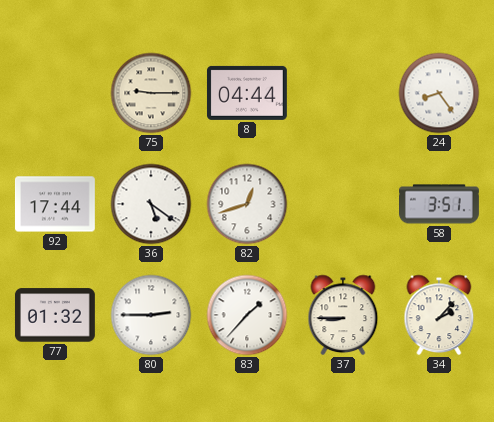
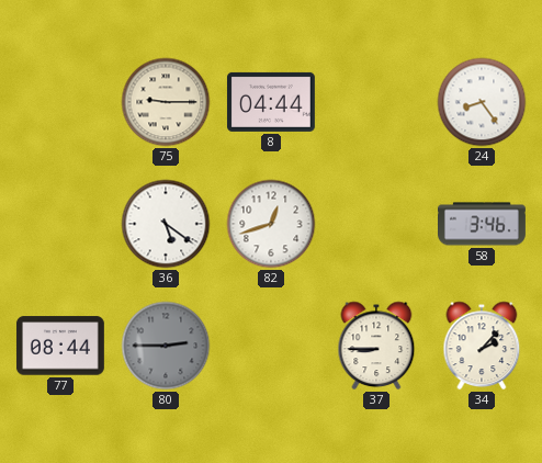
92: 17:44 -> none (55, 204)
58: 3:51 -> 3:46 (483, 224)
77: 01:32 -> 08:44 (60, 346)
80 dial: white -> grey (166, 346)
83: 1:37 -> none (247, 315)
